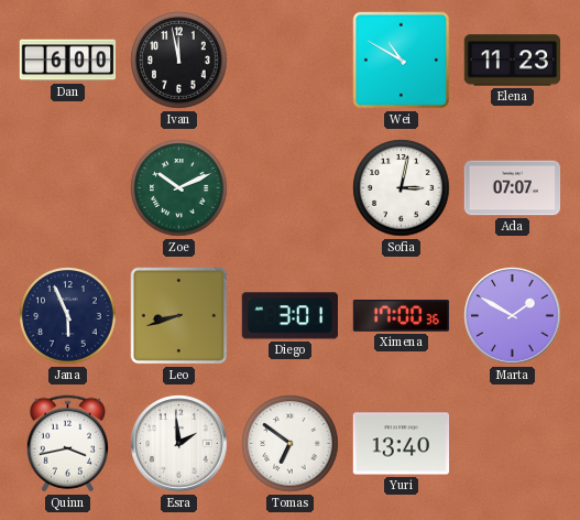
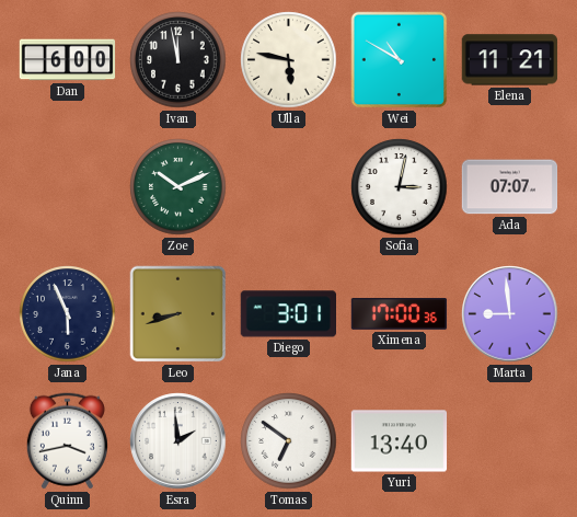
Ulla: none -> 5:47 (289, 60)
Elena: 11:23 -> 11:21 (510, 60)
Marta: 1:50 -> 8:59 (510, 314)
